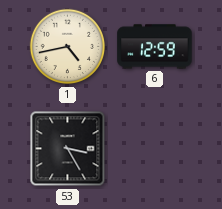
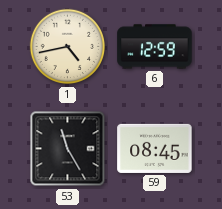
53: 3:25 -> 11:25 (68, 149)
59: none -> 08:45 (155, 148)
